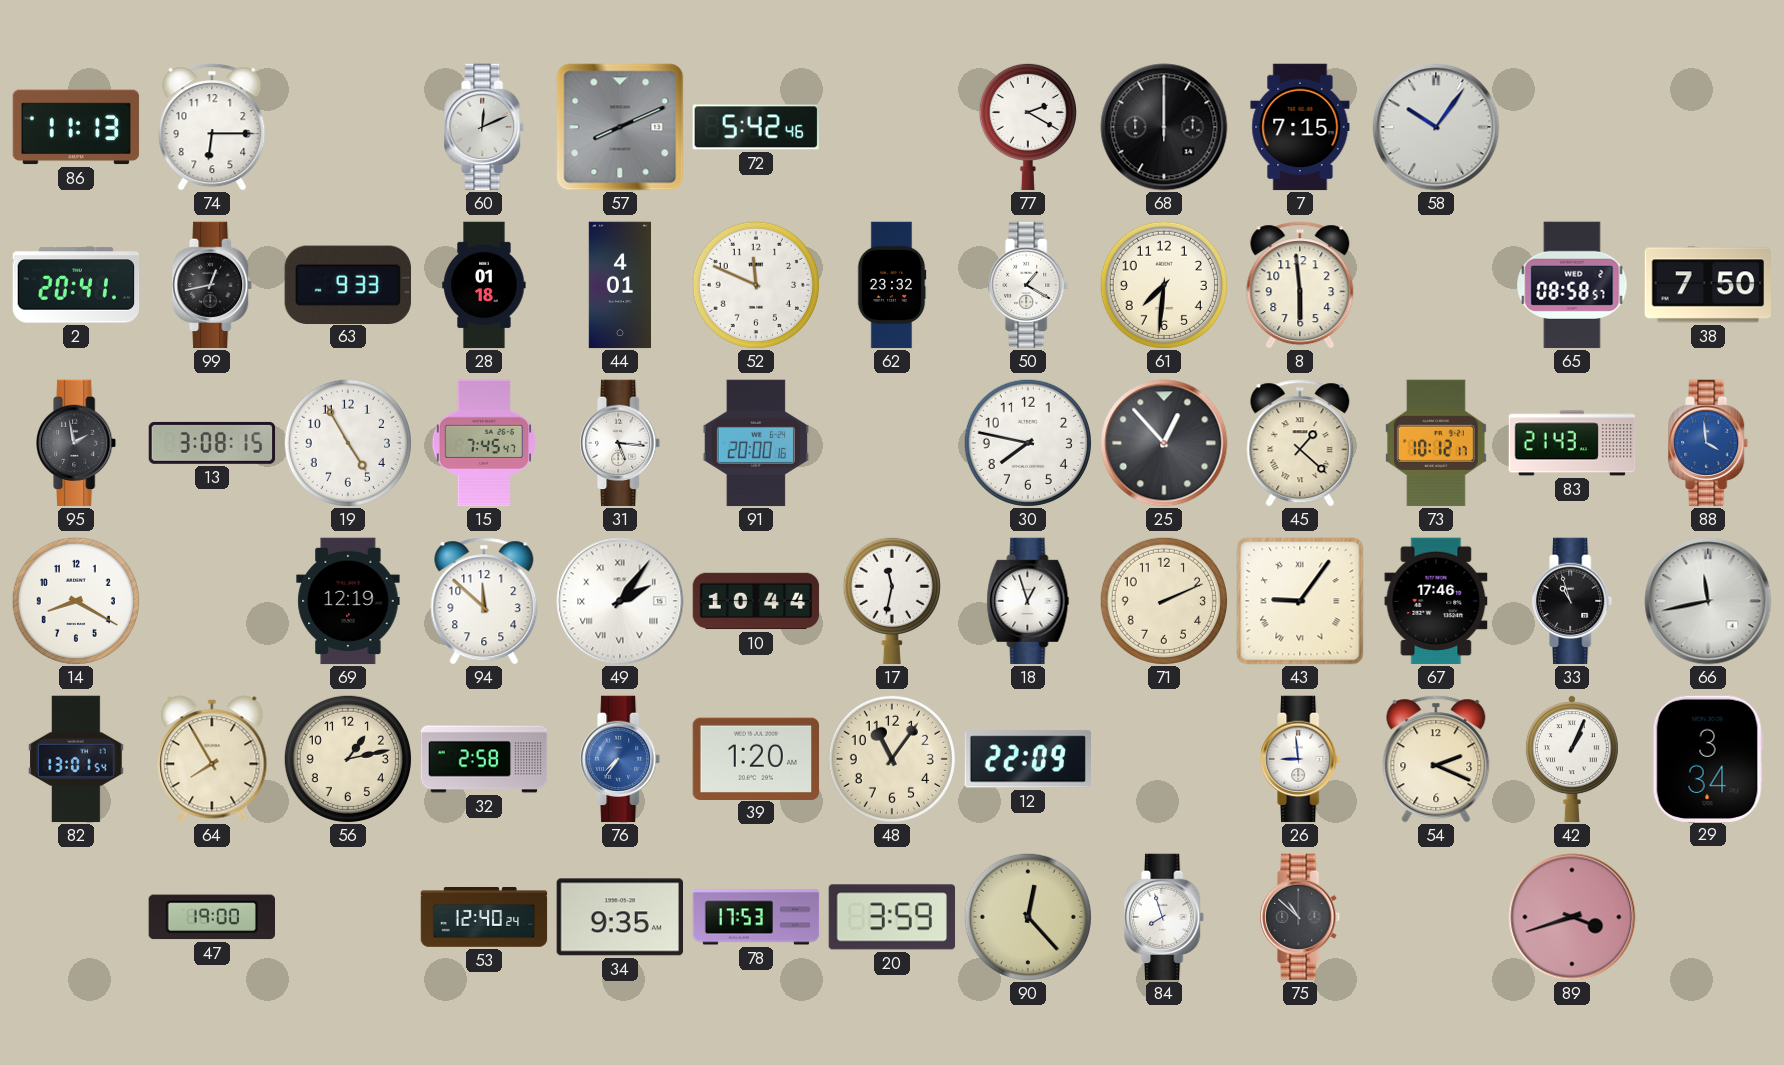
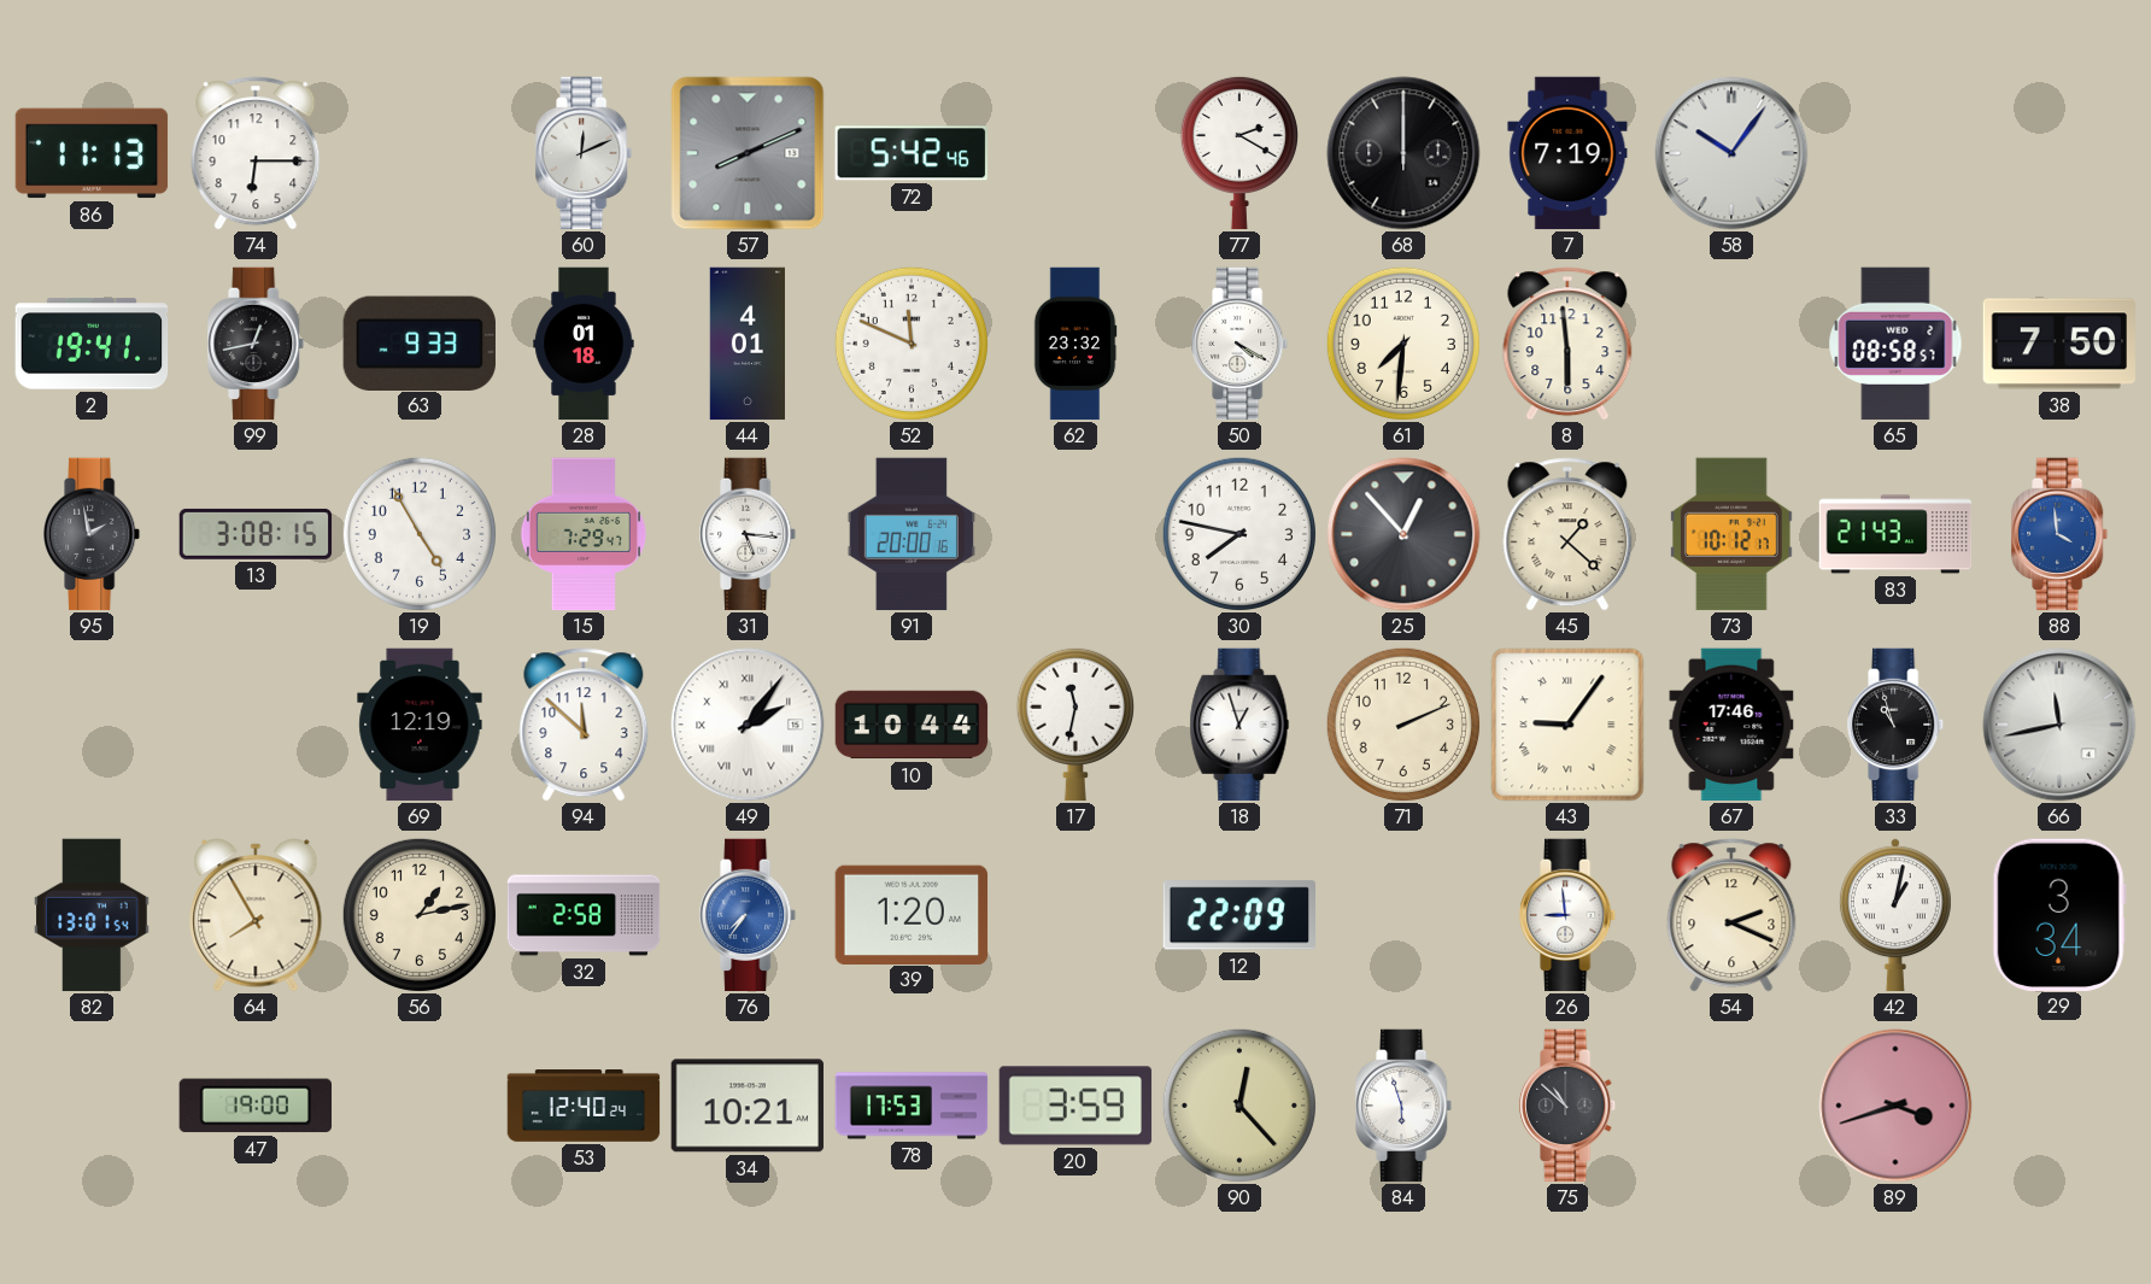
7: 7:15 -> 7:19 (1567, 153)
2: 20:41 -> 19:41 (92, 344)
50: 1:20 -> 4:20 (1241, 344)
15: 7:45 -> 7:29 (584, 534)
14: 8:20 -> none (76, 601)
48: 11:06 -> none (892, 759)
42: 1:04 -> 1:02 (1895, 915)
34: 9:35 -> 10:21 (746, 1106)
84: 7:57 -> 5:57 (1405, 1106)
